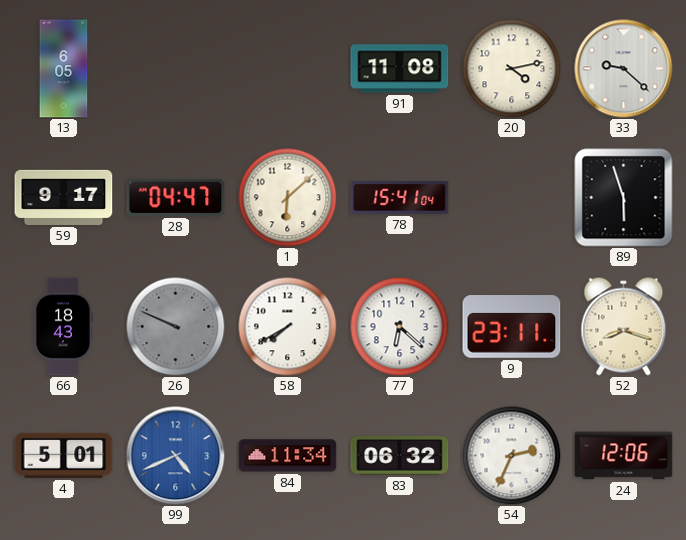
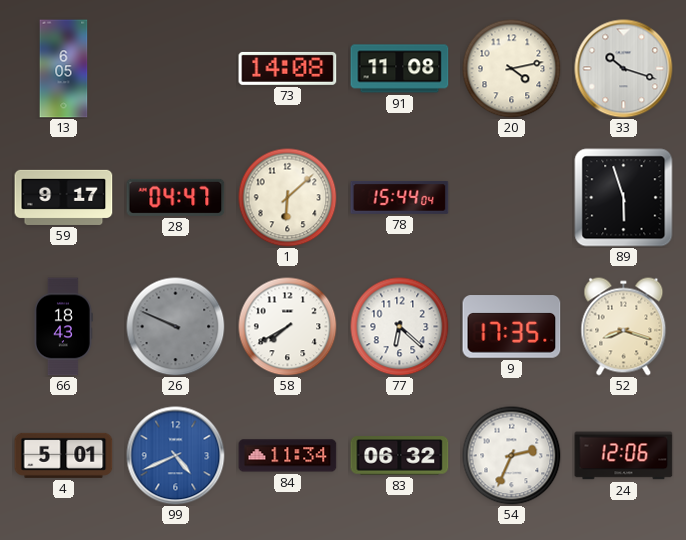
73: none -> 14:08 (288, 68)
33: 9:22 -> 10:18 (624, 69)
78: 15:41 -> 15:44 (400, 198)
9: 23:11 -> 17:35 (512, 327)
